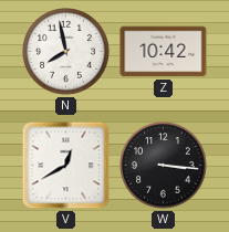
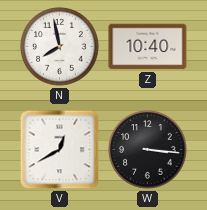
Z: 10:42 -> 10:40 (148, 47)
